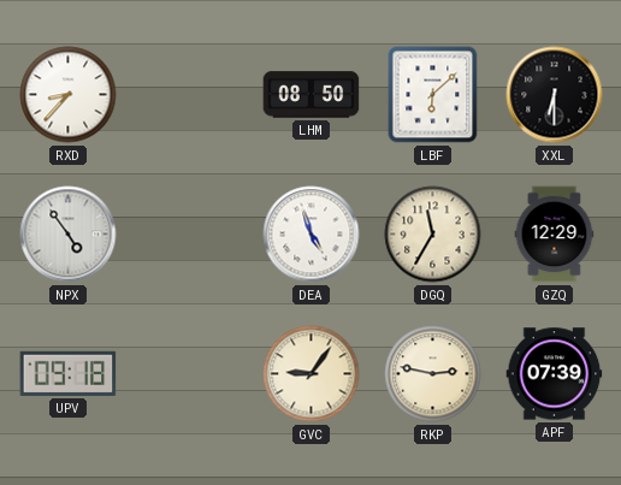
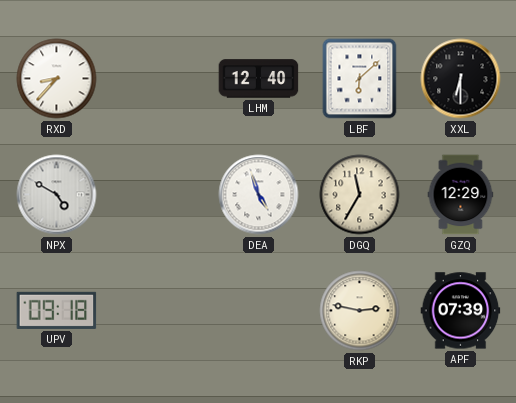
LHM: 08:50 -> 12:40 (259, 79)
NPX: 4:54 -> 4:50 (57, 195)
GVC: 9:06 -> none (312, 374)
